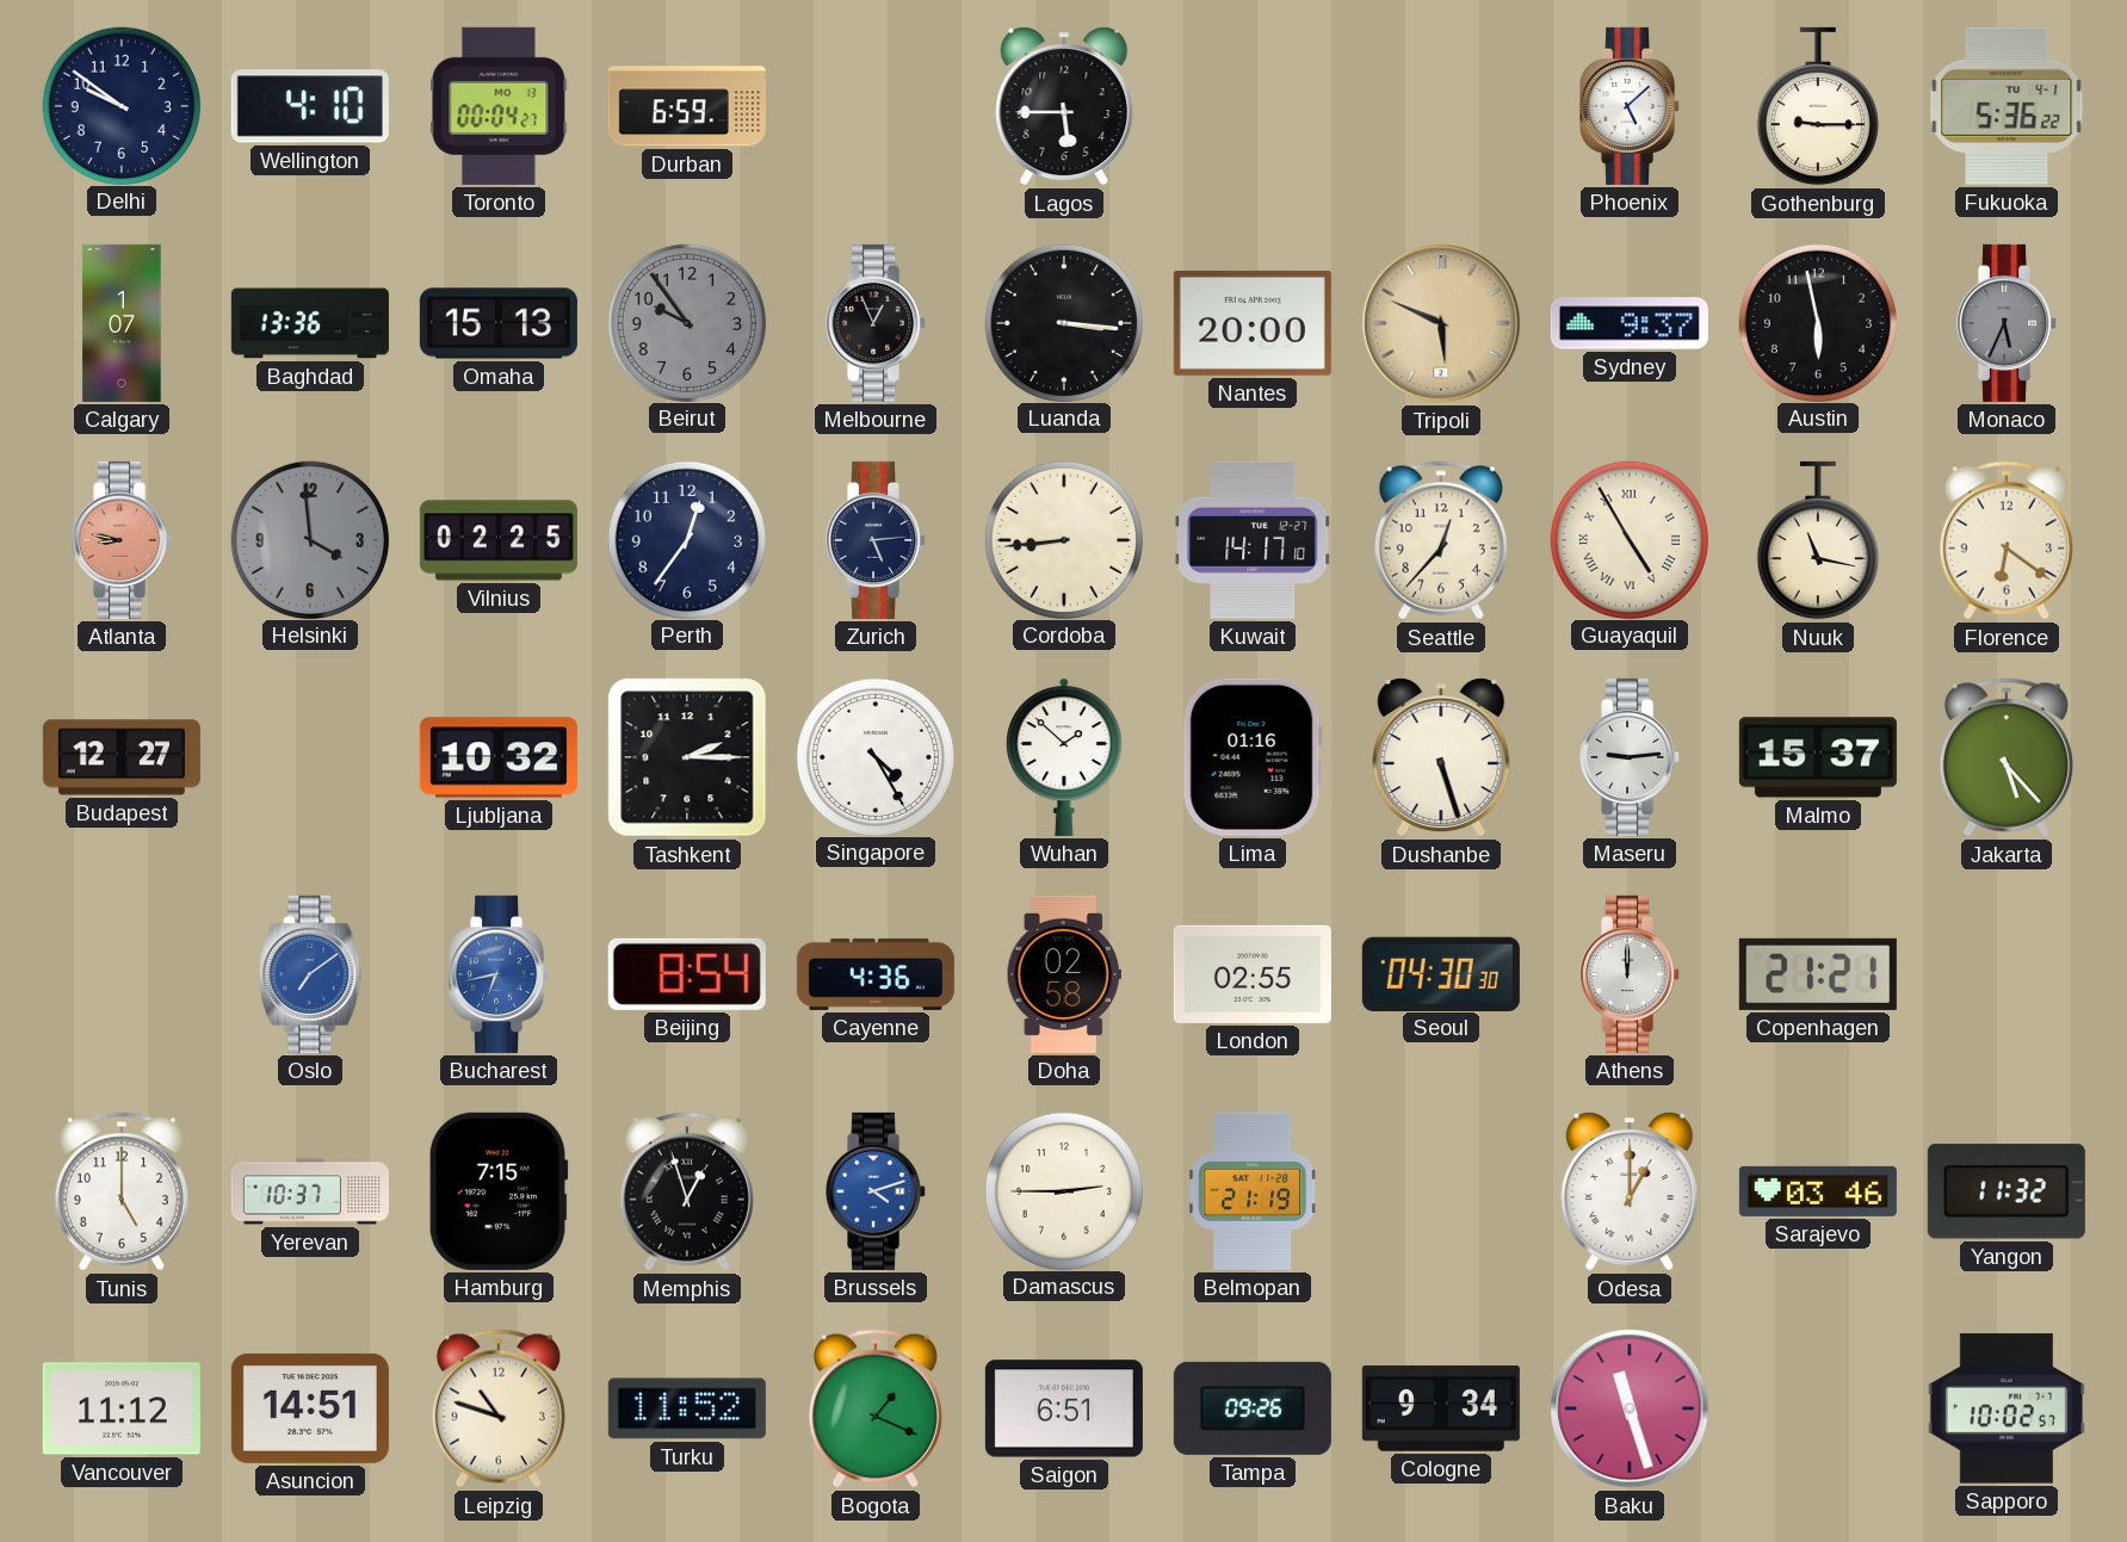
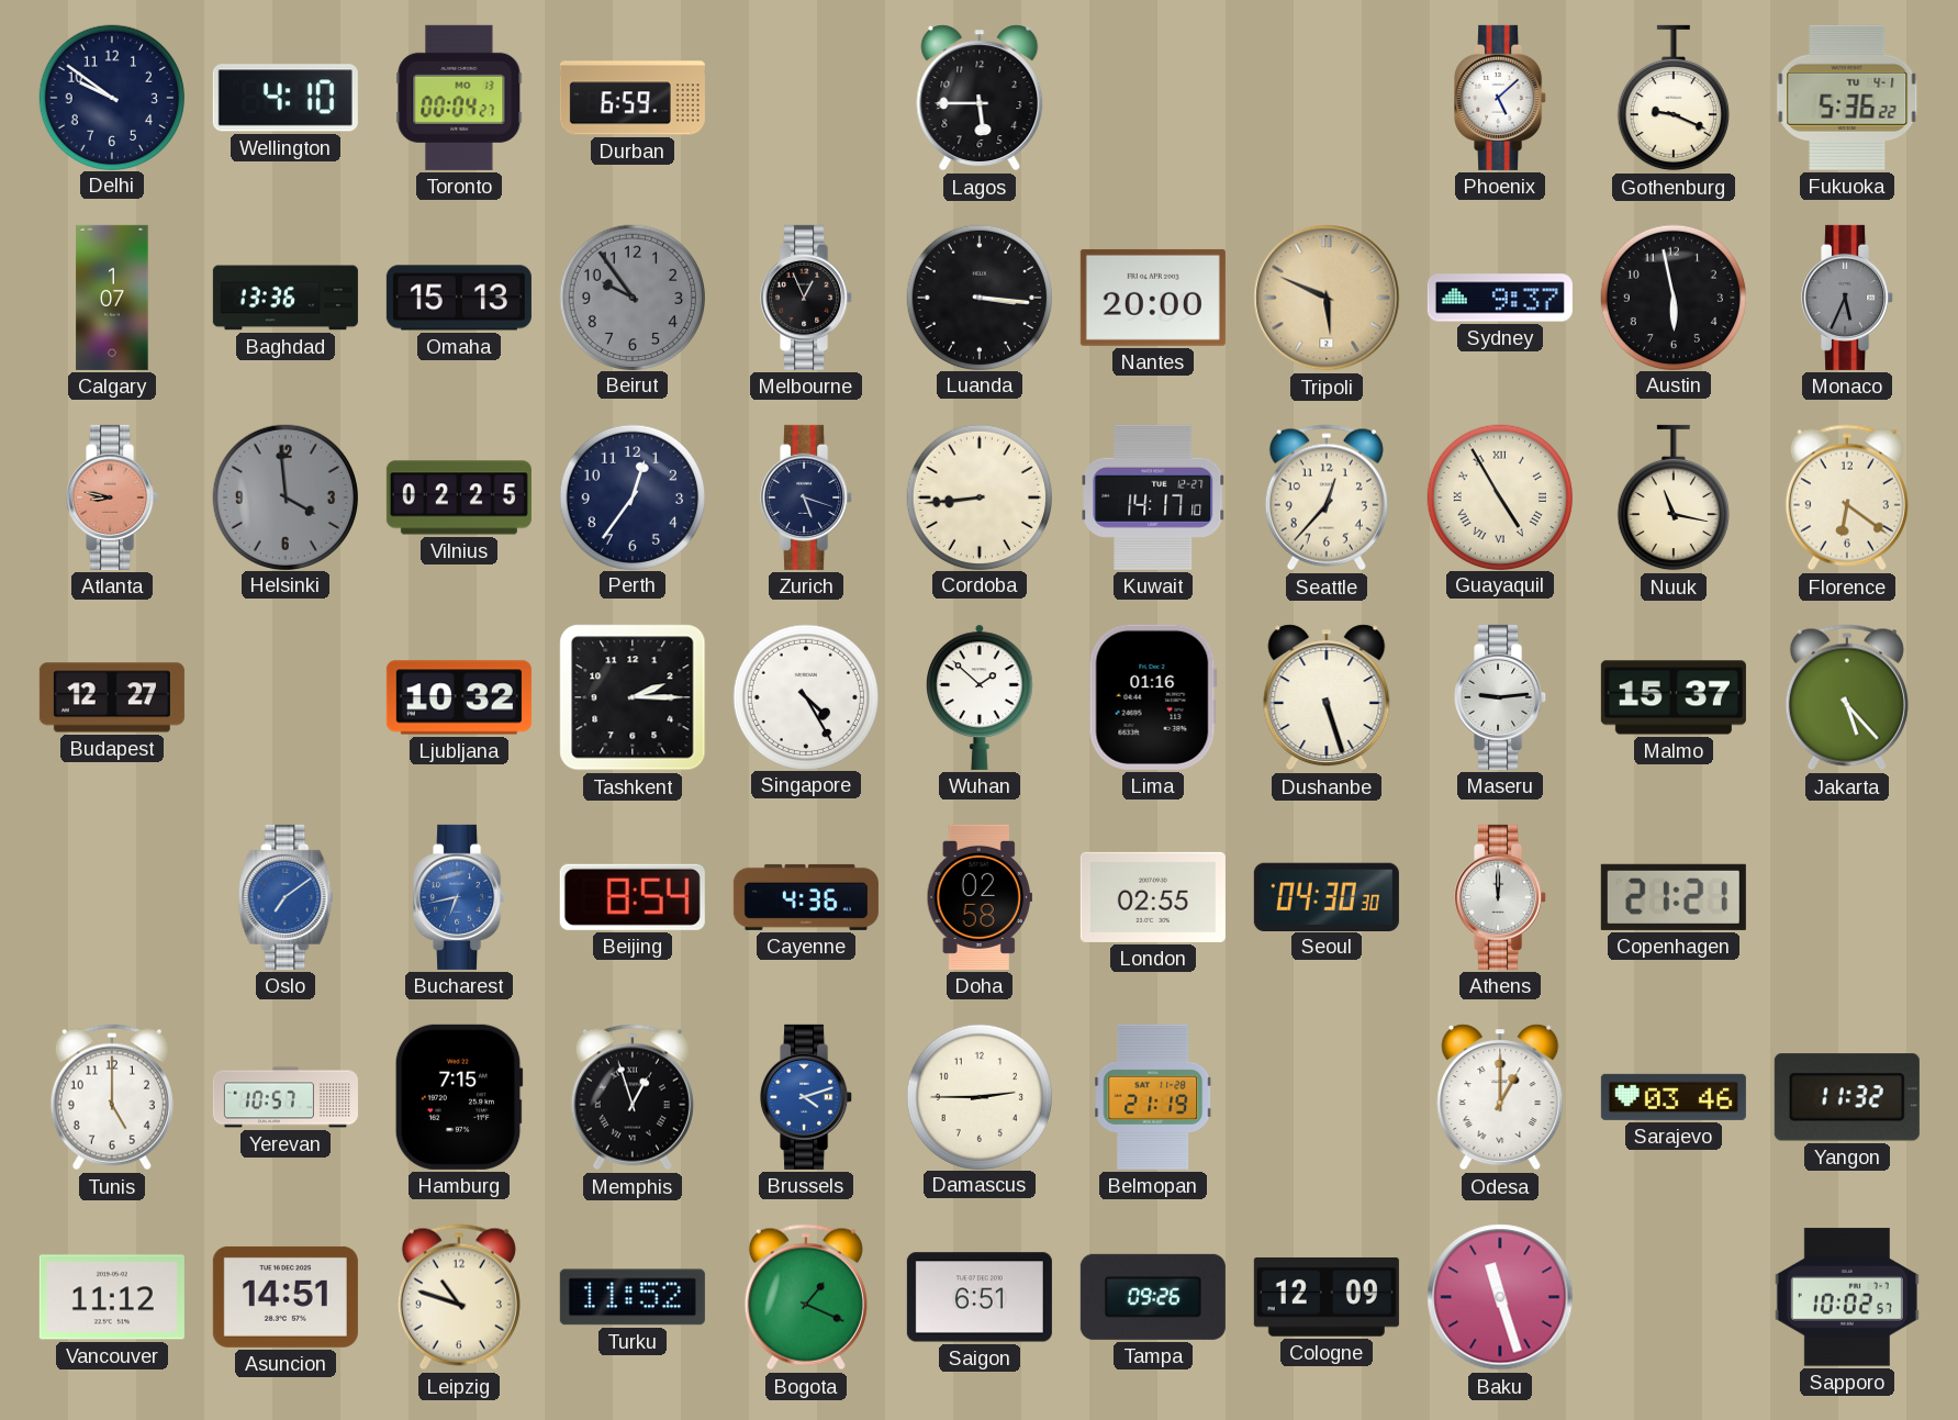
Gothenburg: 9:15 -> 9:19 (1674, 98)
Zurich: 5:14 -> 5:18 (807, 497)
Yerevan: 10:37 -> 10:57 (286, 1097)
Cologne: 9:34 -> 12:09 (1327, 1297)
